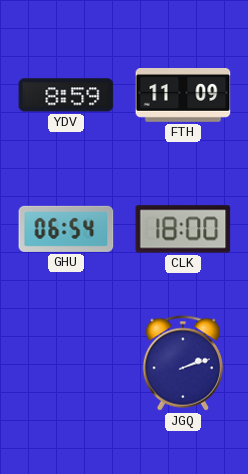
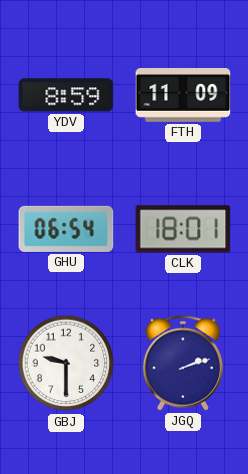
CLK: 18:00 -> 18:01 (183, 229)
GBJ: none -> 9:30 (66, 363)
